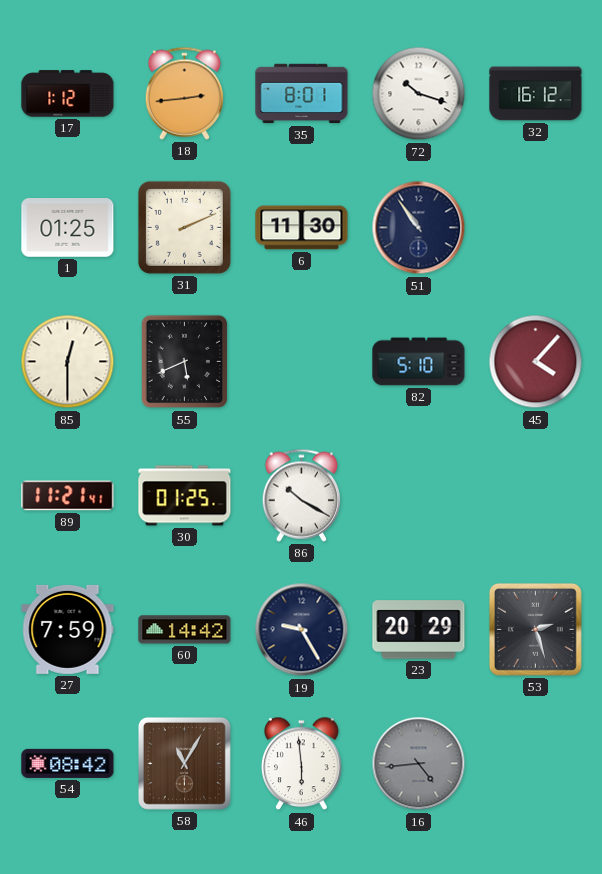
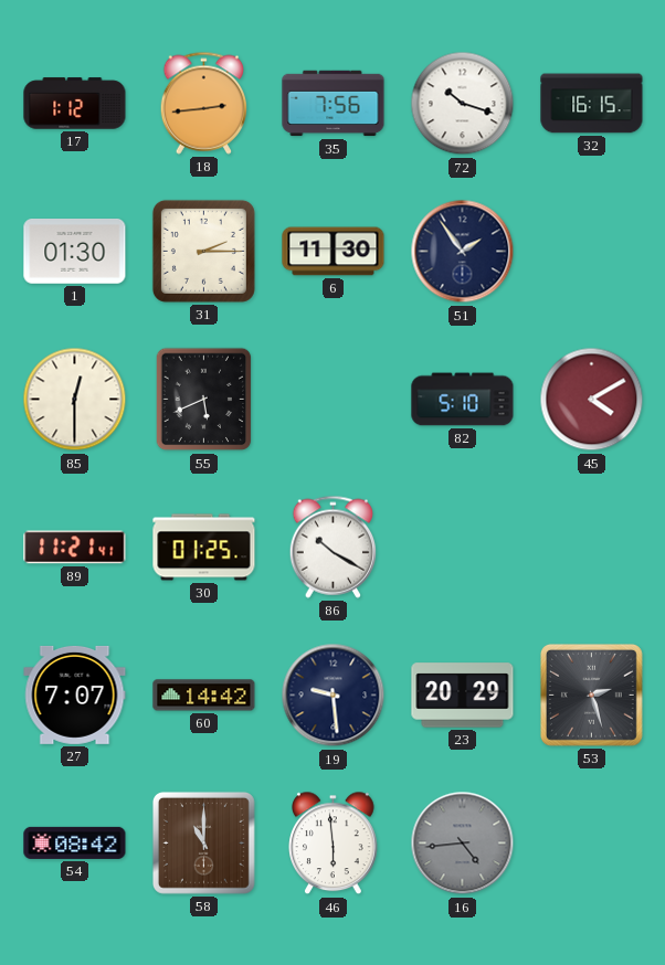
35: 8:01 -> 7:56 (334, 104)
32: 16:12 -> 16:15 (592, 104)
1: 01:25 -> 01:30 (75, 252)
31: 2:11 -> 2:15 (203, 251)
51: 10:54 -> 1:54 (463, 252)
45: 4:07 -> 4:10 (592, 400)
27: 7:59 -> 7:07 (75, 694)
19: 9:25 -> 9:29 (334, 696)
58: 11:05 -> 11:00 (203, 842)
